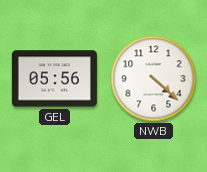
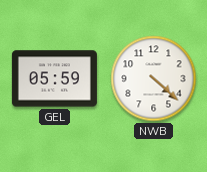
GEL: 05:56 -> 05:59 (54, 79)
